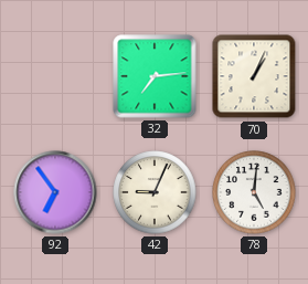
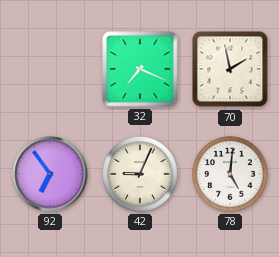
32: 7:14 -> 7:19 (140, 69)
70: 1:04 -> 1:58 (230, 69)
